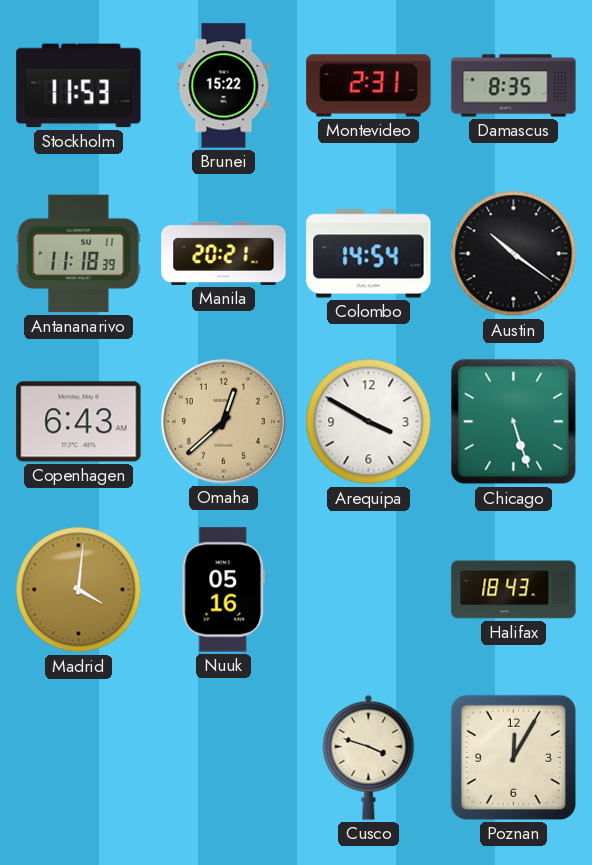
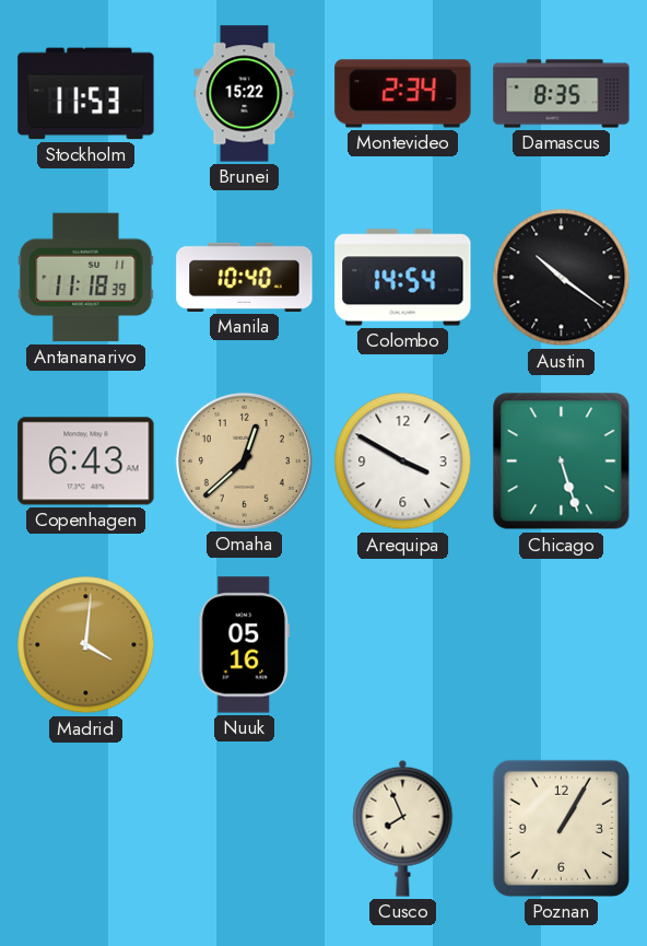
Montevideo: 2:31 -> 2:34 (403, 94)
Manila: 20:21 -> 10:40 (245, 277)
Halifax: 18:43 -> none (514, 590)
Cusco: 3:48 -> 7:56 (403, 828)
Poznan: 12:05 -> 1:05 (561, 828)
